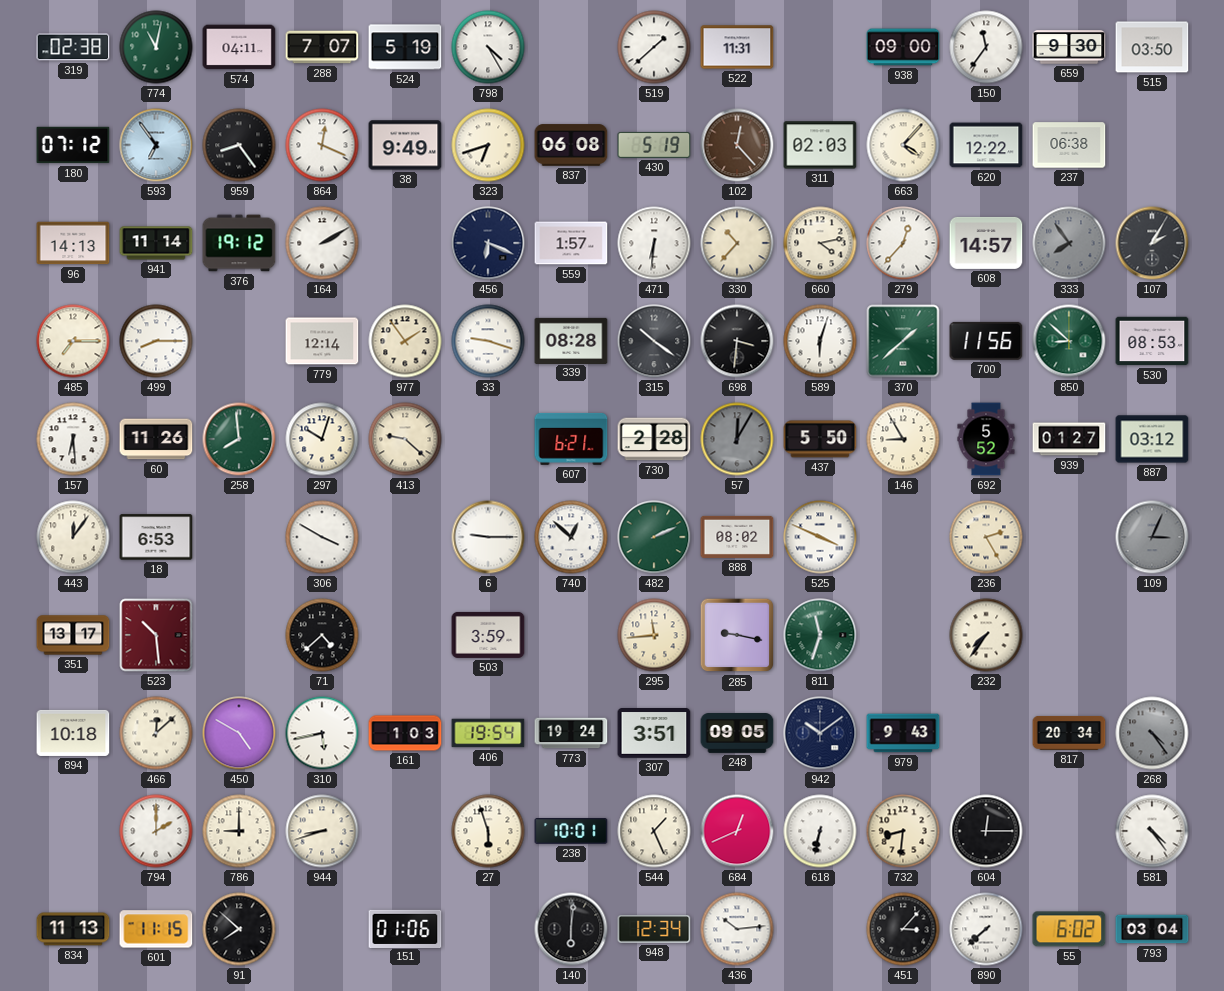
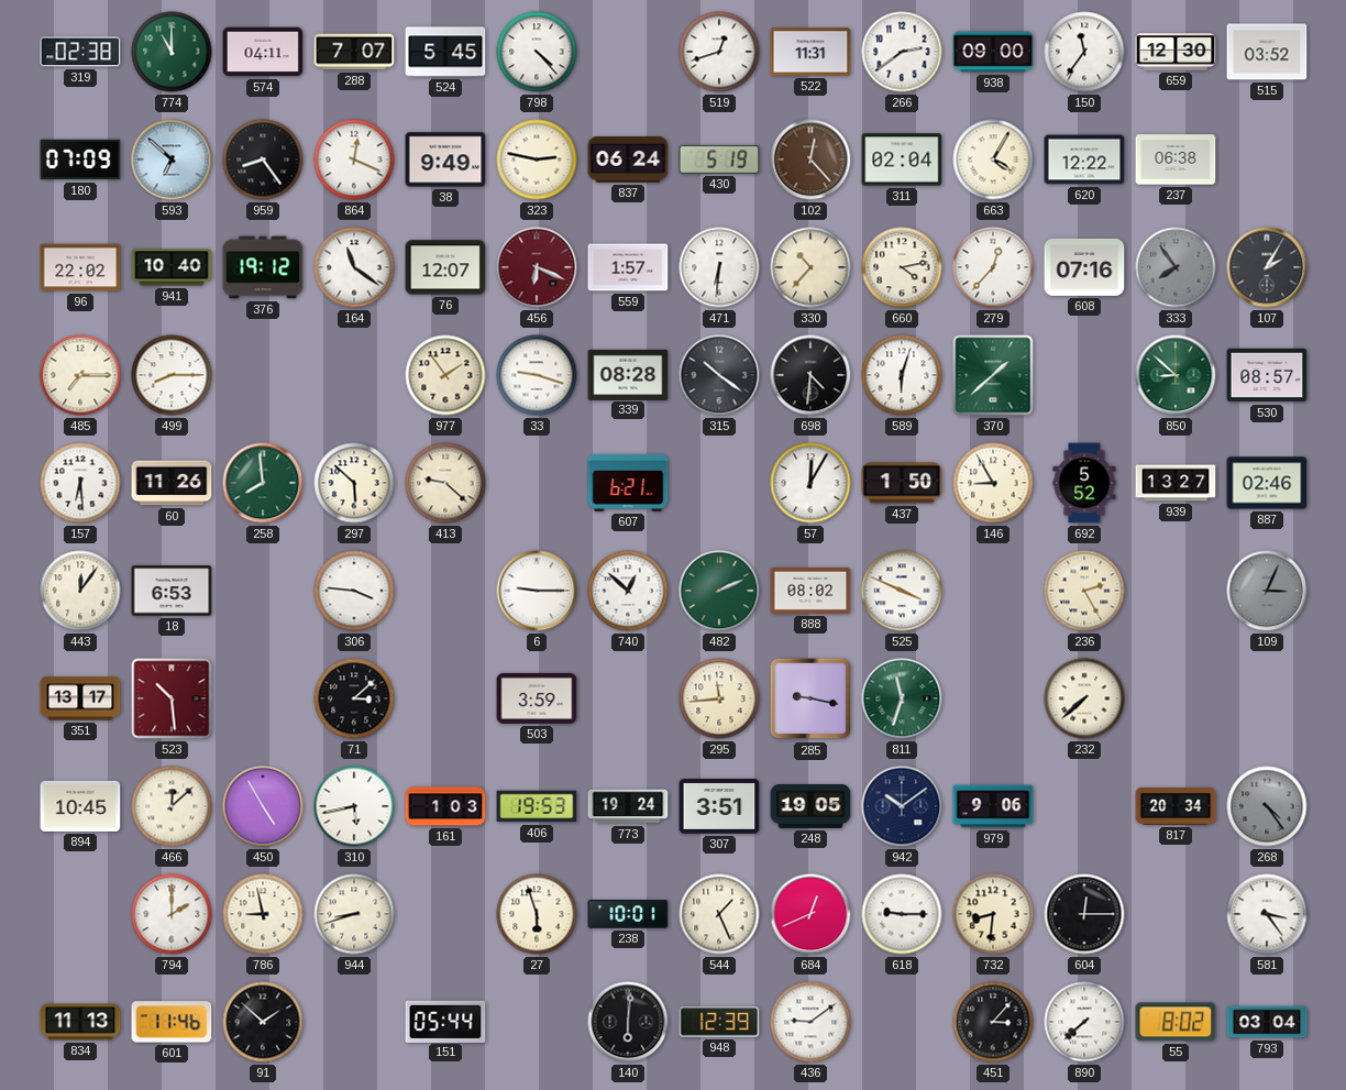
774: 11:02 -> 11:00 (172, 52)
524: 5:19 -> 5:45 (445, 52)
798: 4:25 -> 4:23 (537, 52)
519: 1:38 -> 12:42 (719, 52)
266: none -> 2:39 (902, 52)
659: 9:30 -> 12:30 (1176, 52)
515: 03:50 -> 03:52 (1267, 52)
180: 07:12 -> 07:09 (80, 159)
593: 6:54 -> 6:52 (172, 159)
323: 6:42 -> 2:47 (537, 159)
837: 06:08 -> 06:24 (628, 159)
311: 02:03 -> 02:04 (902, 159)
663: 4:07 -> 4:05 (993, 159)
96: 14:13 -> 22:02 (80, 267)
941: 11:14 -> 10:40 (172, 267)
164: 2:10 -> 11:21 (354, 267)
76: none -> 12:07 (445, 267)
456 dial: navy -> burgundy (537, 267)
608: 14:57 -> 07:16 (1084, 267)
779: 12:14 -> none (322, 341)
698: 3:31 -> 4:31 (810, 375)
700: 11:56 -> none (986, 341)
530: 08:53 -> 08:57 (1267, 375)
297: 10:03 -> 5:52 (354, 483)
730: 2:28 -> none (654, 439)
57 dial: grey -> white (810, 483)
437: 5:50 -> 1:50 (902, 483)
939: 01:27 -> 13:27 (1176, 483)
887: 03:12 -> 02:46 (1267, 483)
306: 3:50 -> 3:46 (354, 591)
71: 4:38 -> 3:08 (354, 698)
232: 7:36 -> 7:38 (1084, 698)
894: 10:18 -> 10:45 (80, 806)
450: 4:50 -> 4:55 (263, 806)
406: 19:54 -> 19:53 (537, 806)
248: 09:05 -> 19:05 (810, 807)
979: 9:43 -> 9:06 (993, 806)
786: 9:00 -> 8:58 (263, 914)
618: 6:32 -> 9:15 (902, 914)
581: 4:24 -> 3:24 (1267, 914)
601: 11:15 -> 11:46 (172, 1022)
91: 7:52 -> 1:52 (263, 1022)
151: 01:06 -> 05:44 (445, 1021)
948: 12:34 -> 12:39 (719, 1022)
436: 10:14 -> 9:09 (810, 1022)
55: 6:02 -> 8:02 (1176, 1022)
